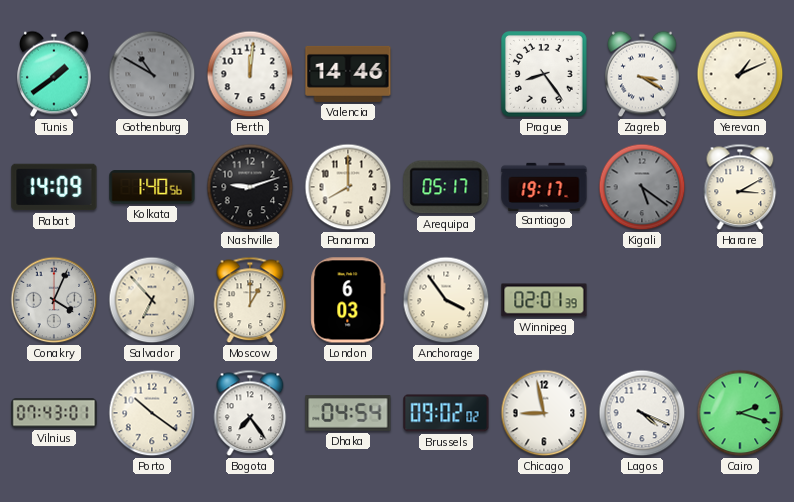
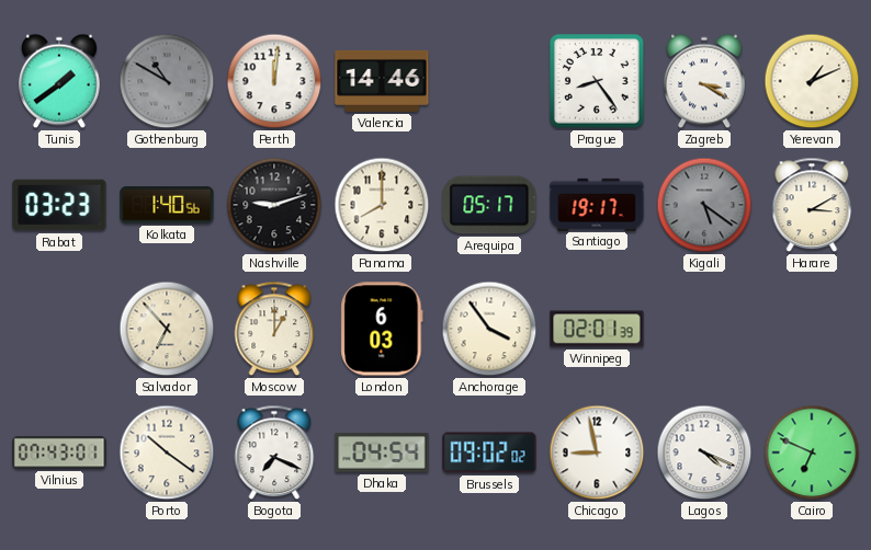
Rabat: 14:09 -> 03:23 (59, 205)
Conakry: 4:04 -> none (54, 300)
Bogota: 7:24 -> 7:19 (274, 452)
Cairo: 2:18 -> 6:49 (812, 452)
